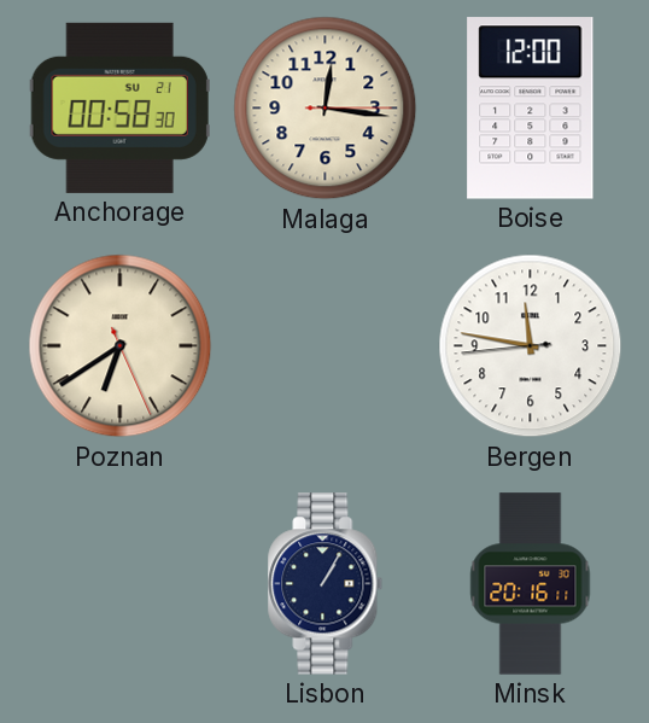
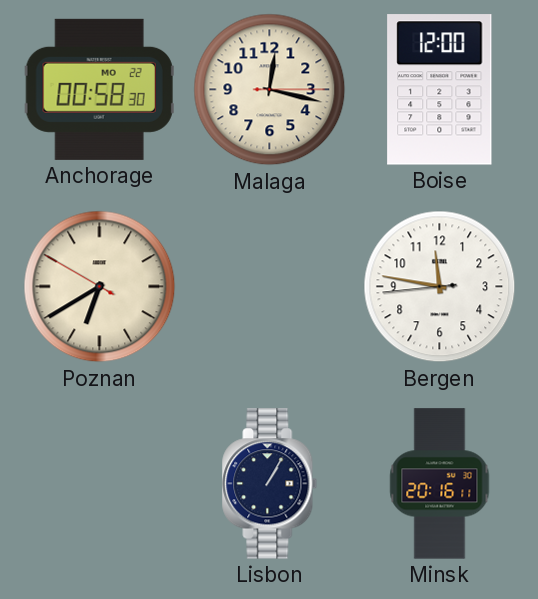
Anchorage date: SU 21 -> MO 22 (99, 89)
Malaga: 12:16 -> 12:17 (270, 90)
Poznan: 6:39:26 -> 6:39:50 (100, 287)
